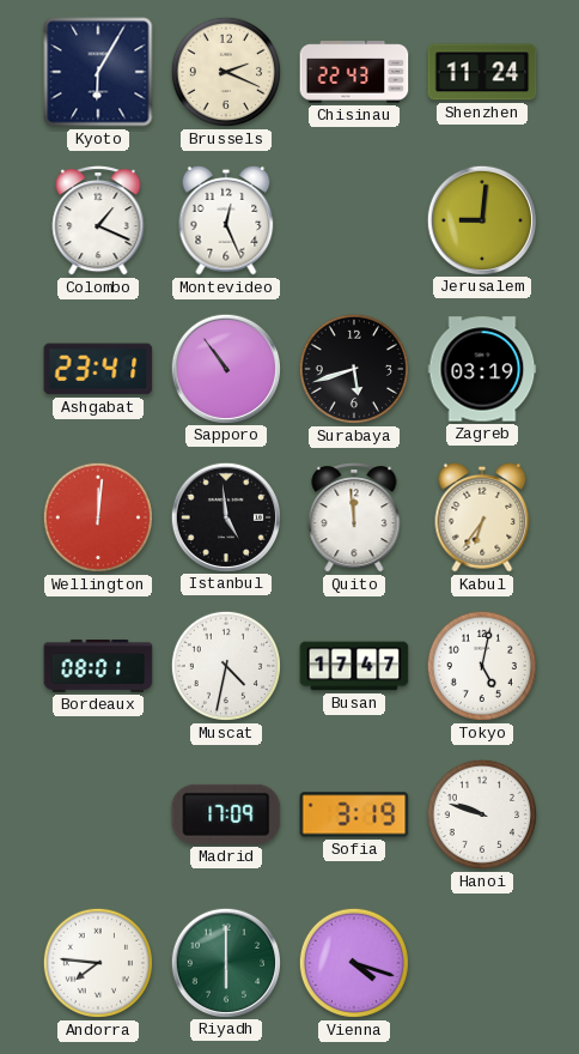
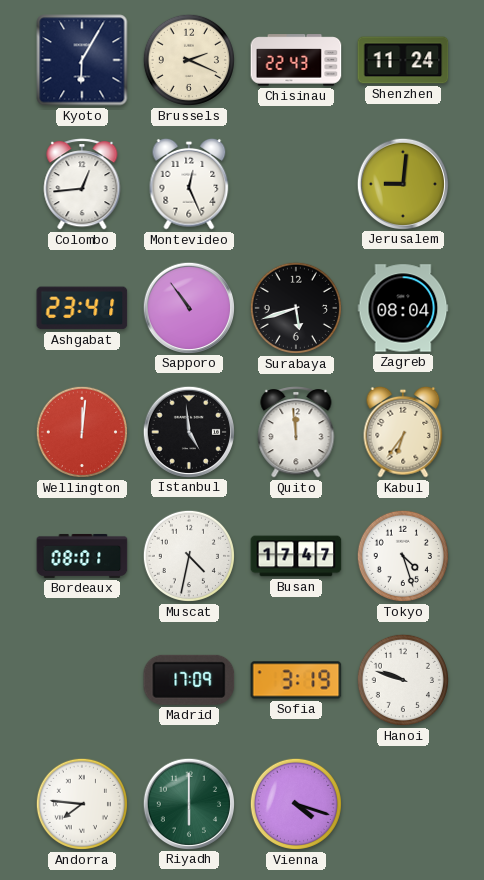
Colombo: 1:19 -> 12:44 (82, 184)
Zagreb: 03:19 -> 08:04 (403, 308)
Tokyo: 5:02 -> 4:27 (403, 556)
